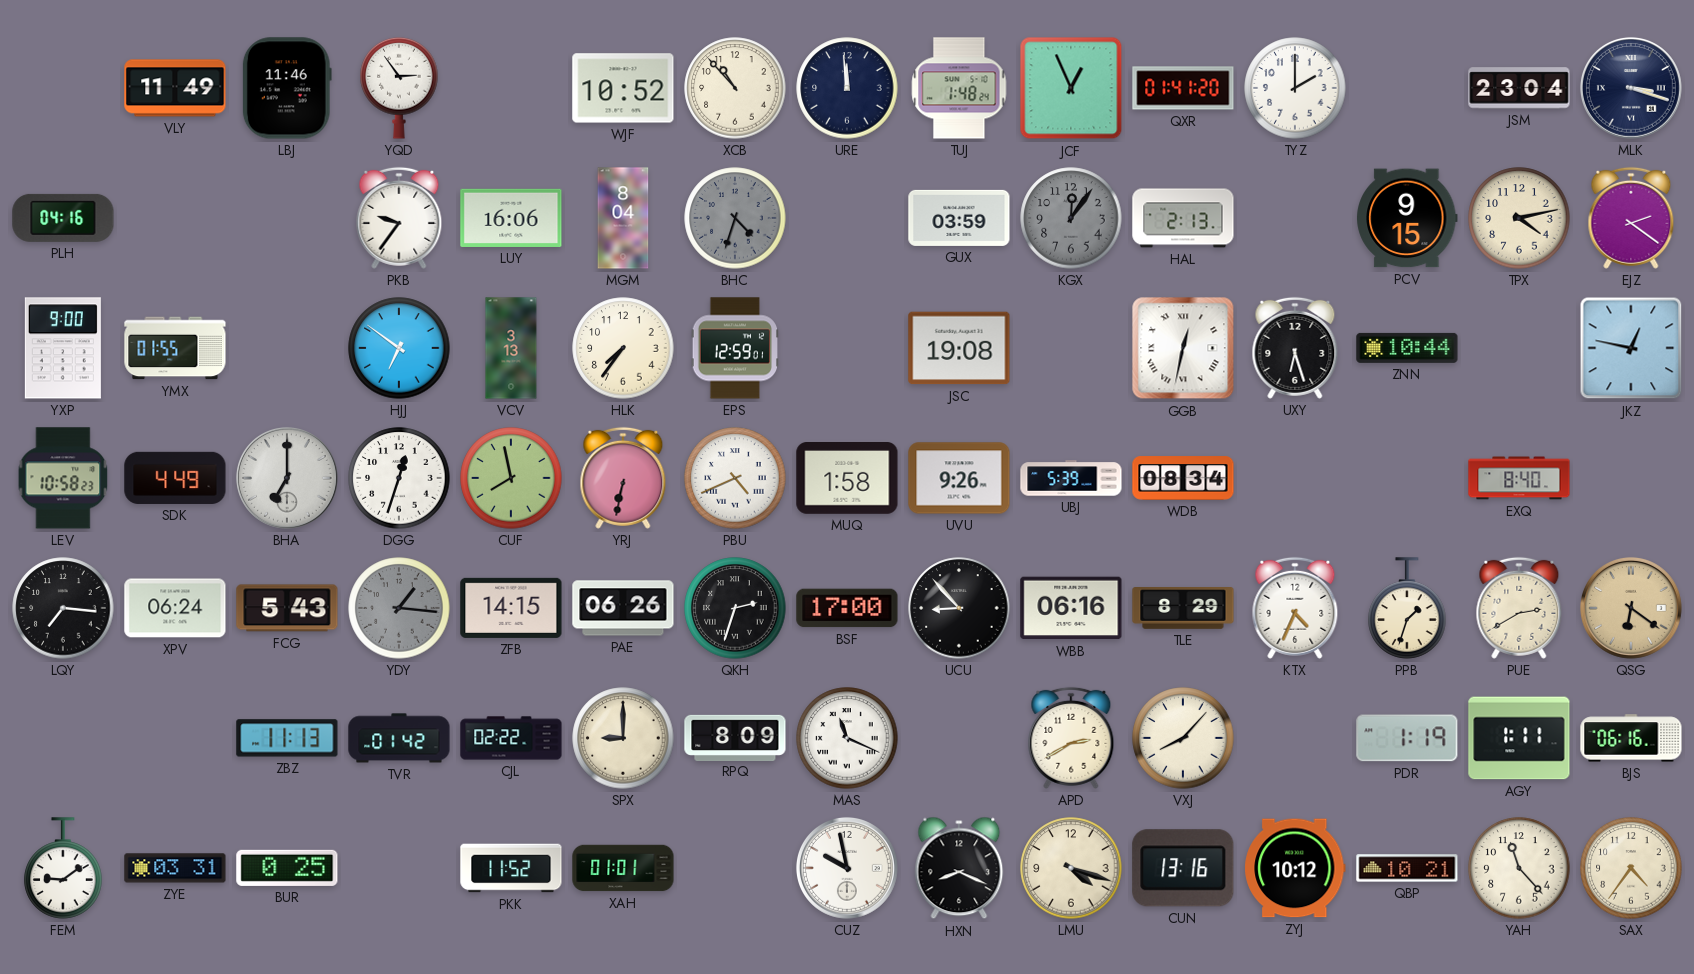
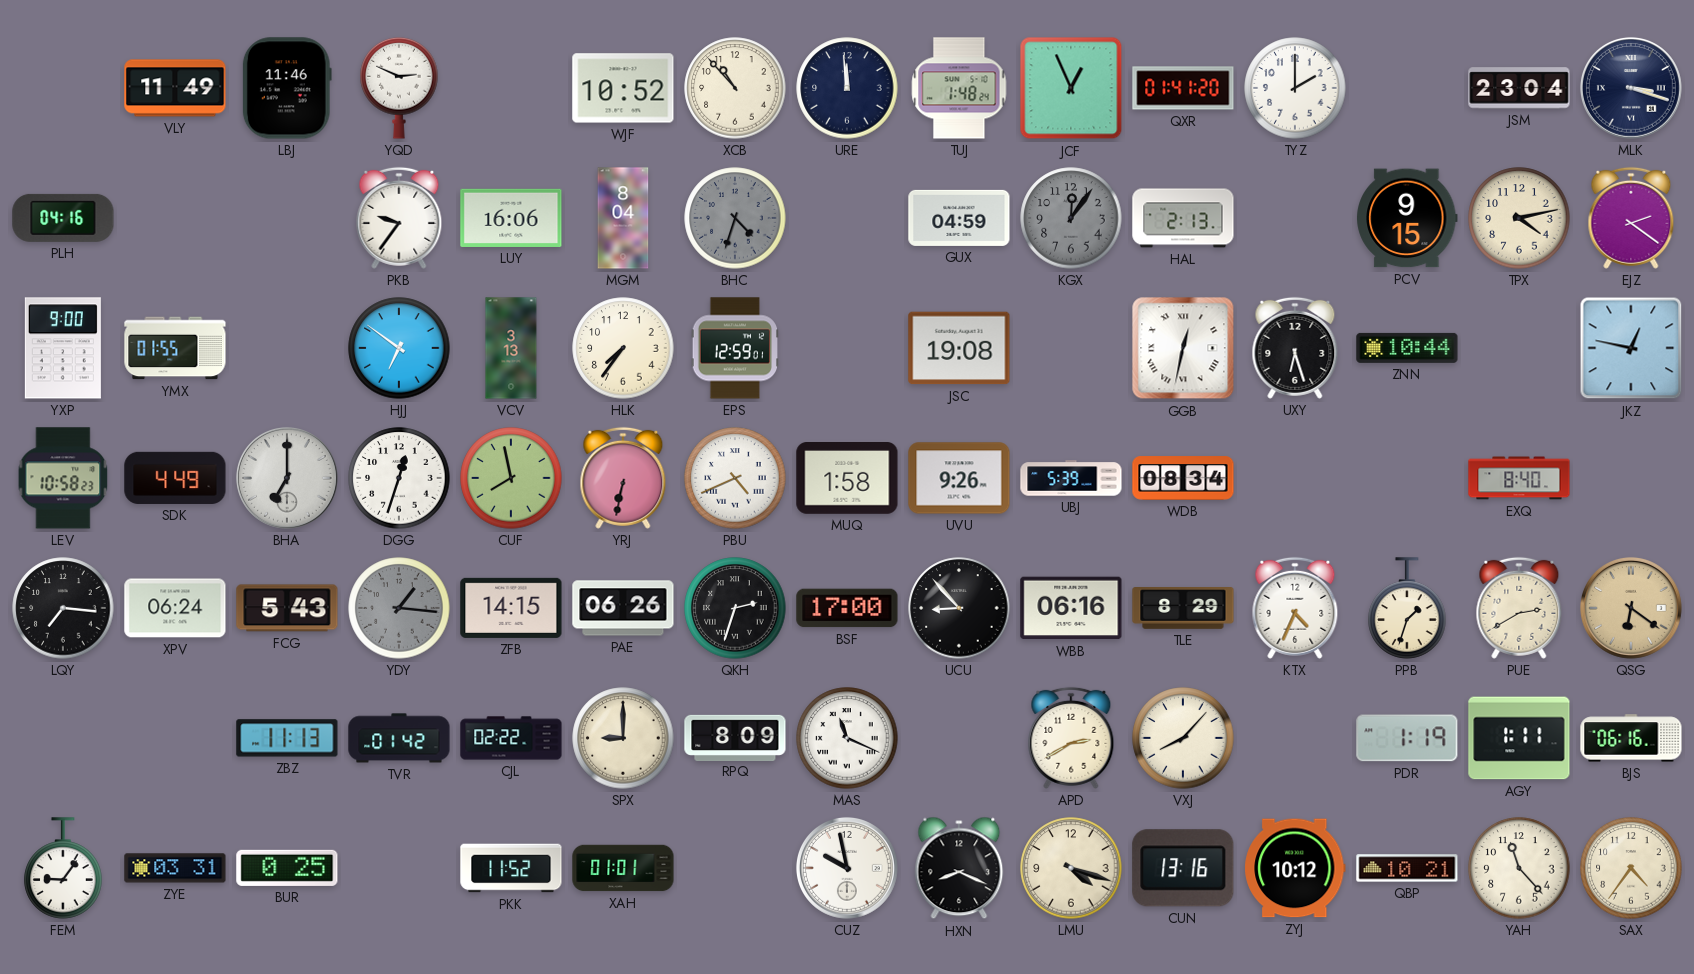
YQD: 2:54 -> 2:49 (399, 88)
GUX: 03:59 -> 04:59 (959, 218)
FEM: 9:09 -> 9:06 (63, 868)
